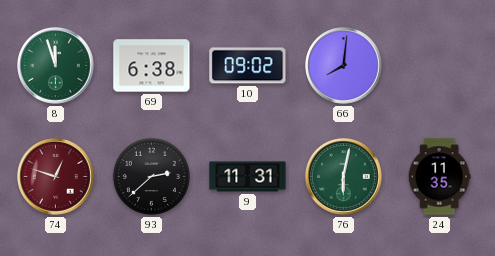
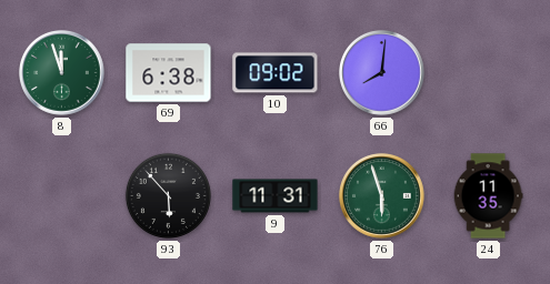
74: 12:48 -> none (56, 177)
93: 2:38 -> 5:53 (168, 195)
76: 6:02 -> 5:57 (382, 196)
